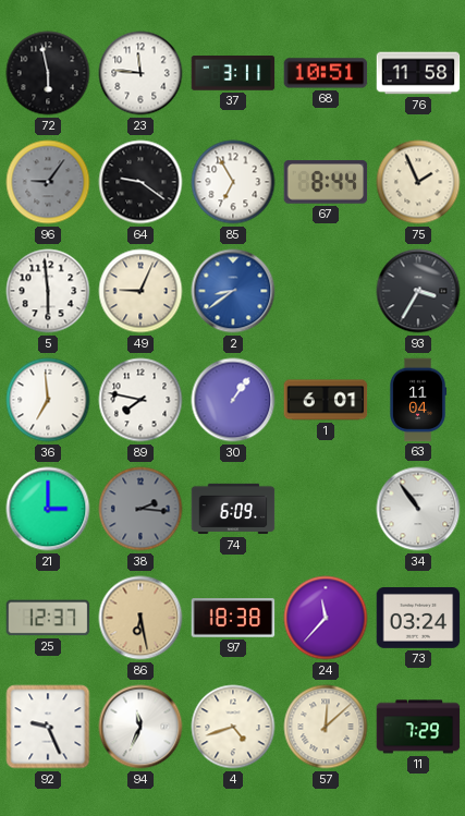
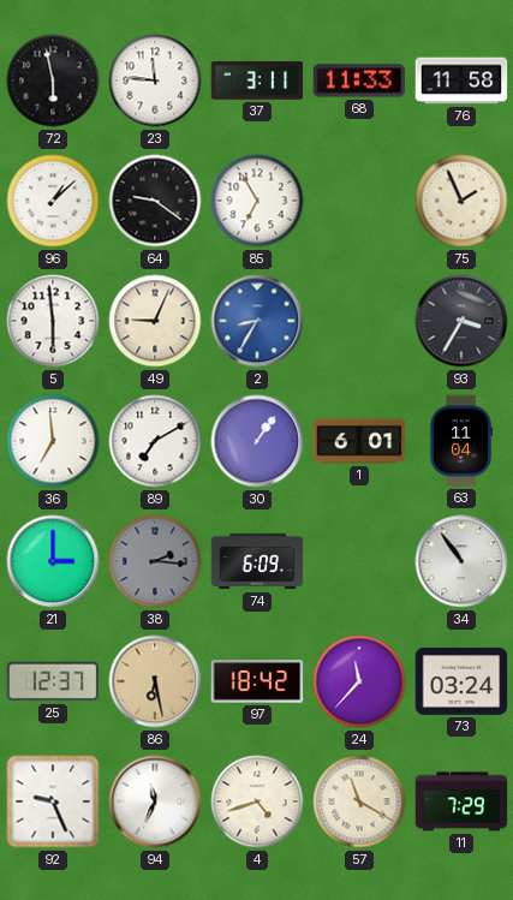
68: 10:51 -> 11:33 (359, 81)
96: 9:06 -> 1:08 (53, 201)
96 dial: grey -> white (53, 201)
67: 8:44 -> none (326, 182)
2: 8:39 -> 8:35 (257, 321)
89: 7:47 -> 7:10 (155, 441)
97: 18:38 -> 18:42 (257, 681)
57: 12:08 -> 11:20 (359, 801)
